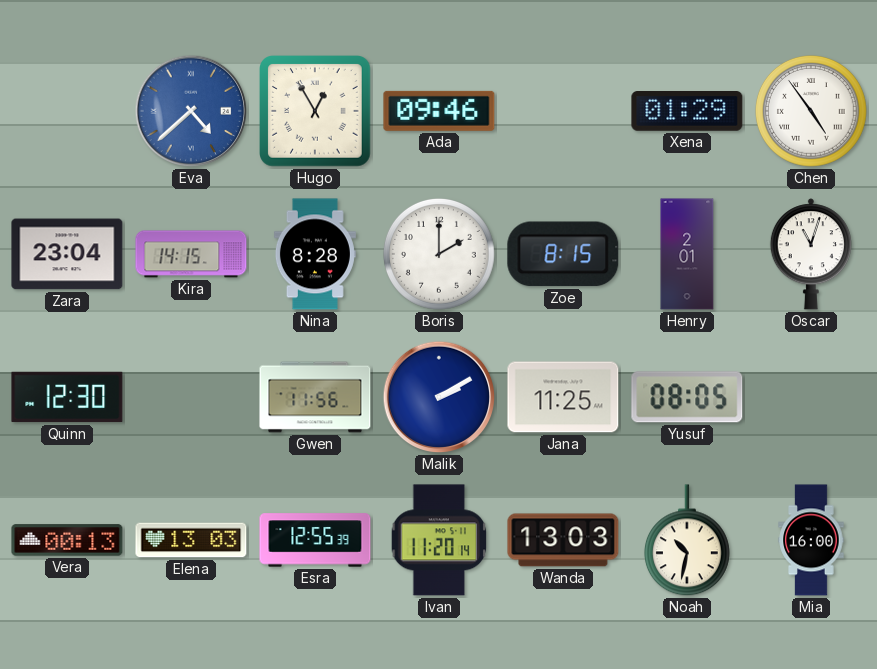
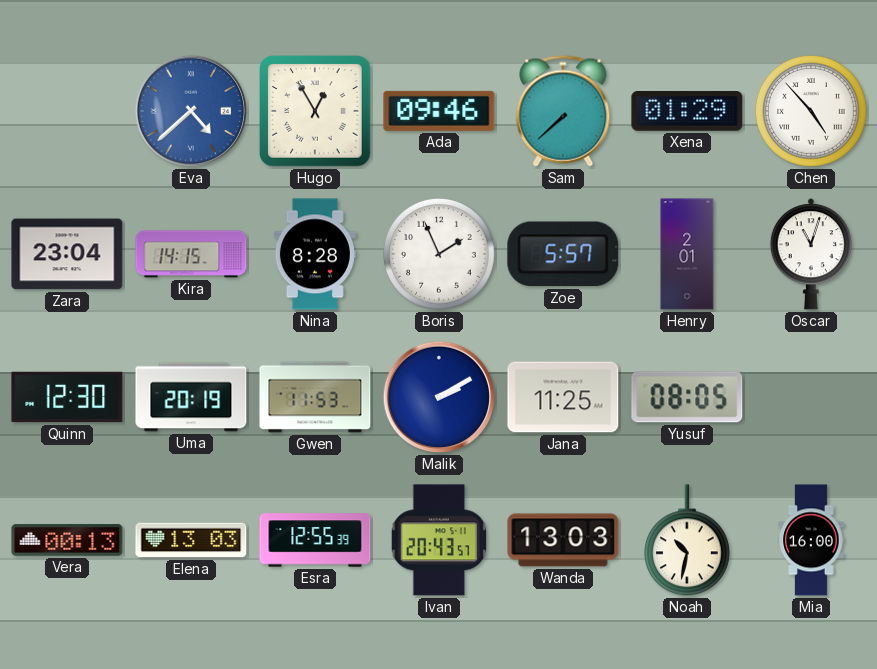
Sam: none -> 7:38 (563, 111)
Chen: 4:54 -> 4:53 (811, 111)
Boris: 2:00 -> 1:56 (439, 254)
Zoe: 8:15 -> 5:57 (563, 254)
Uma: none -> 20:19 (191, 397)
Gwen: 11:56 -> 11:53 (315, 397)
Ivan: 11:20 -> 20:43 (439, 540)
